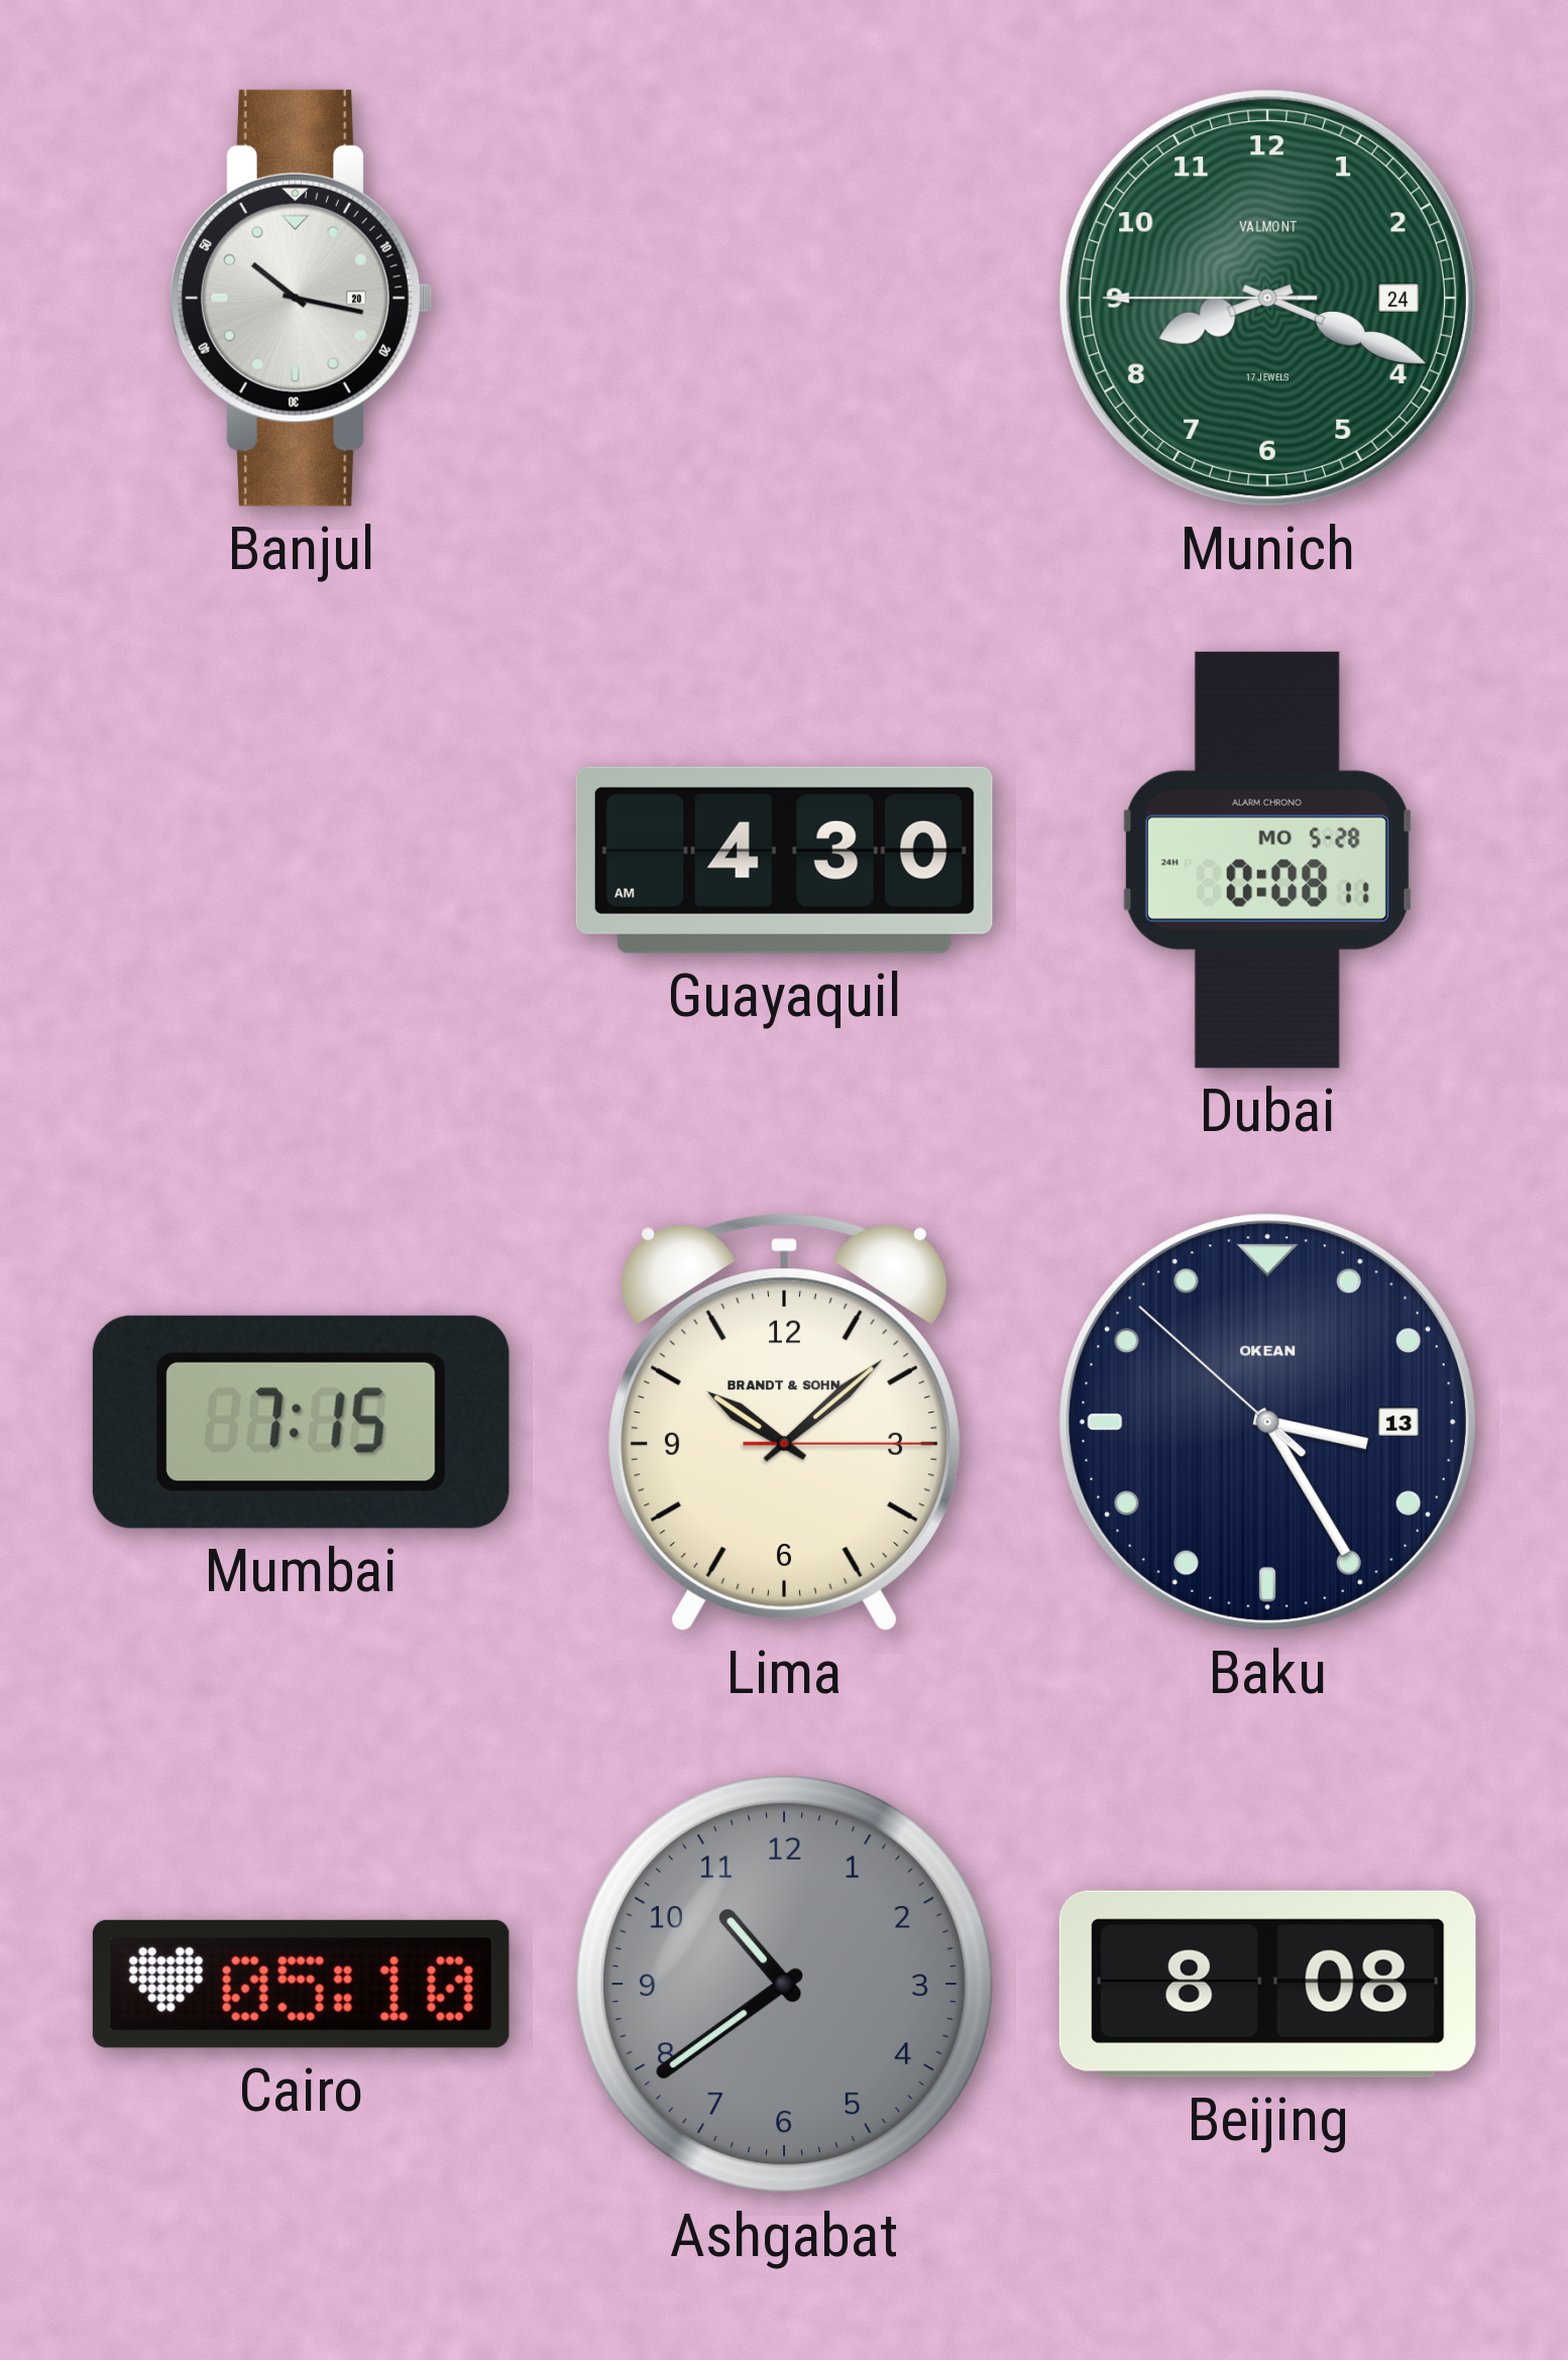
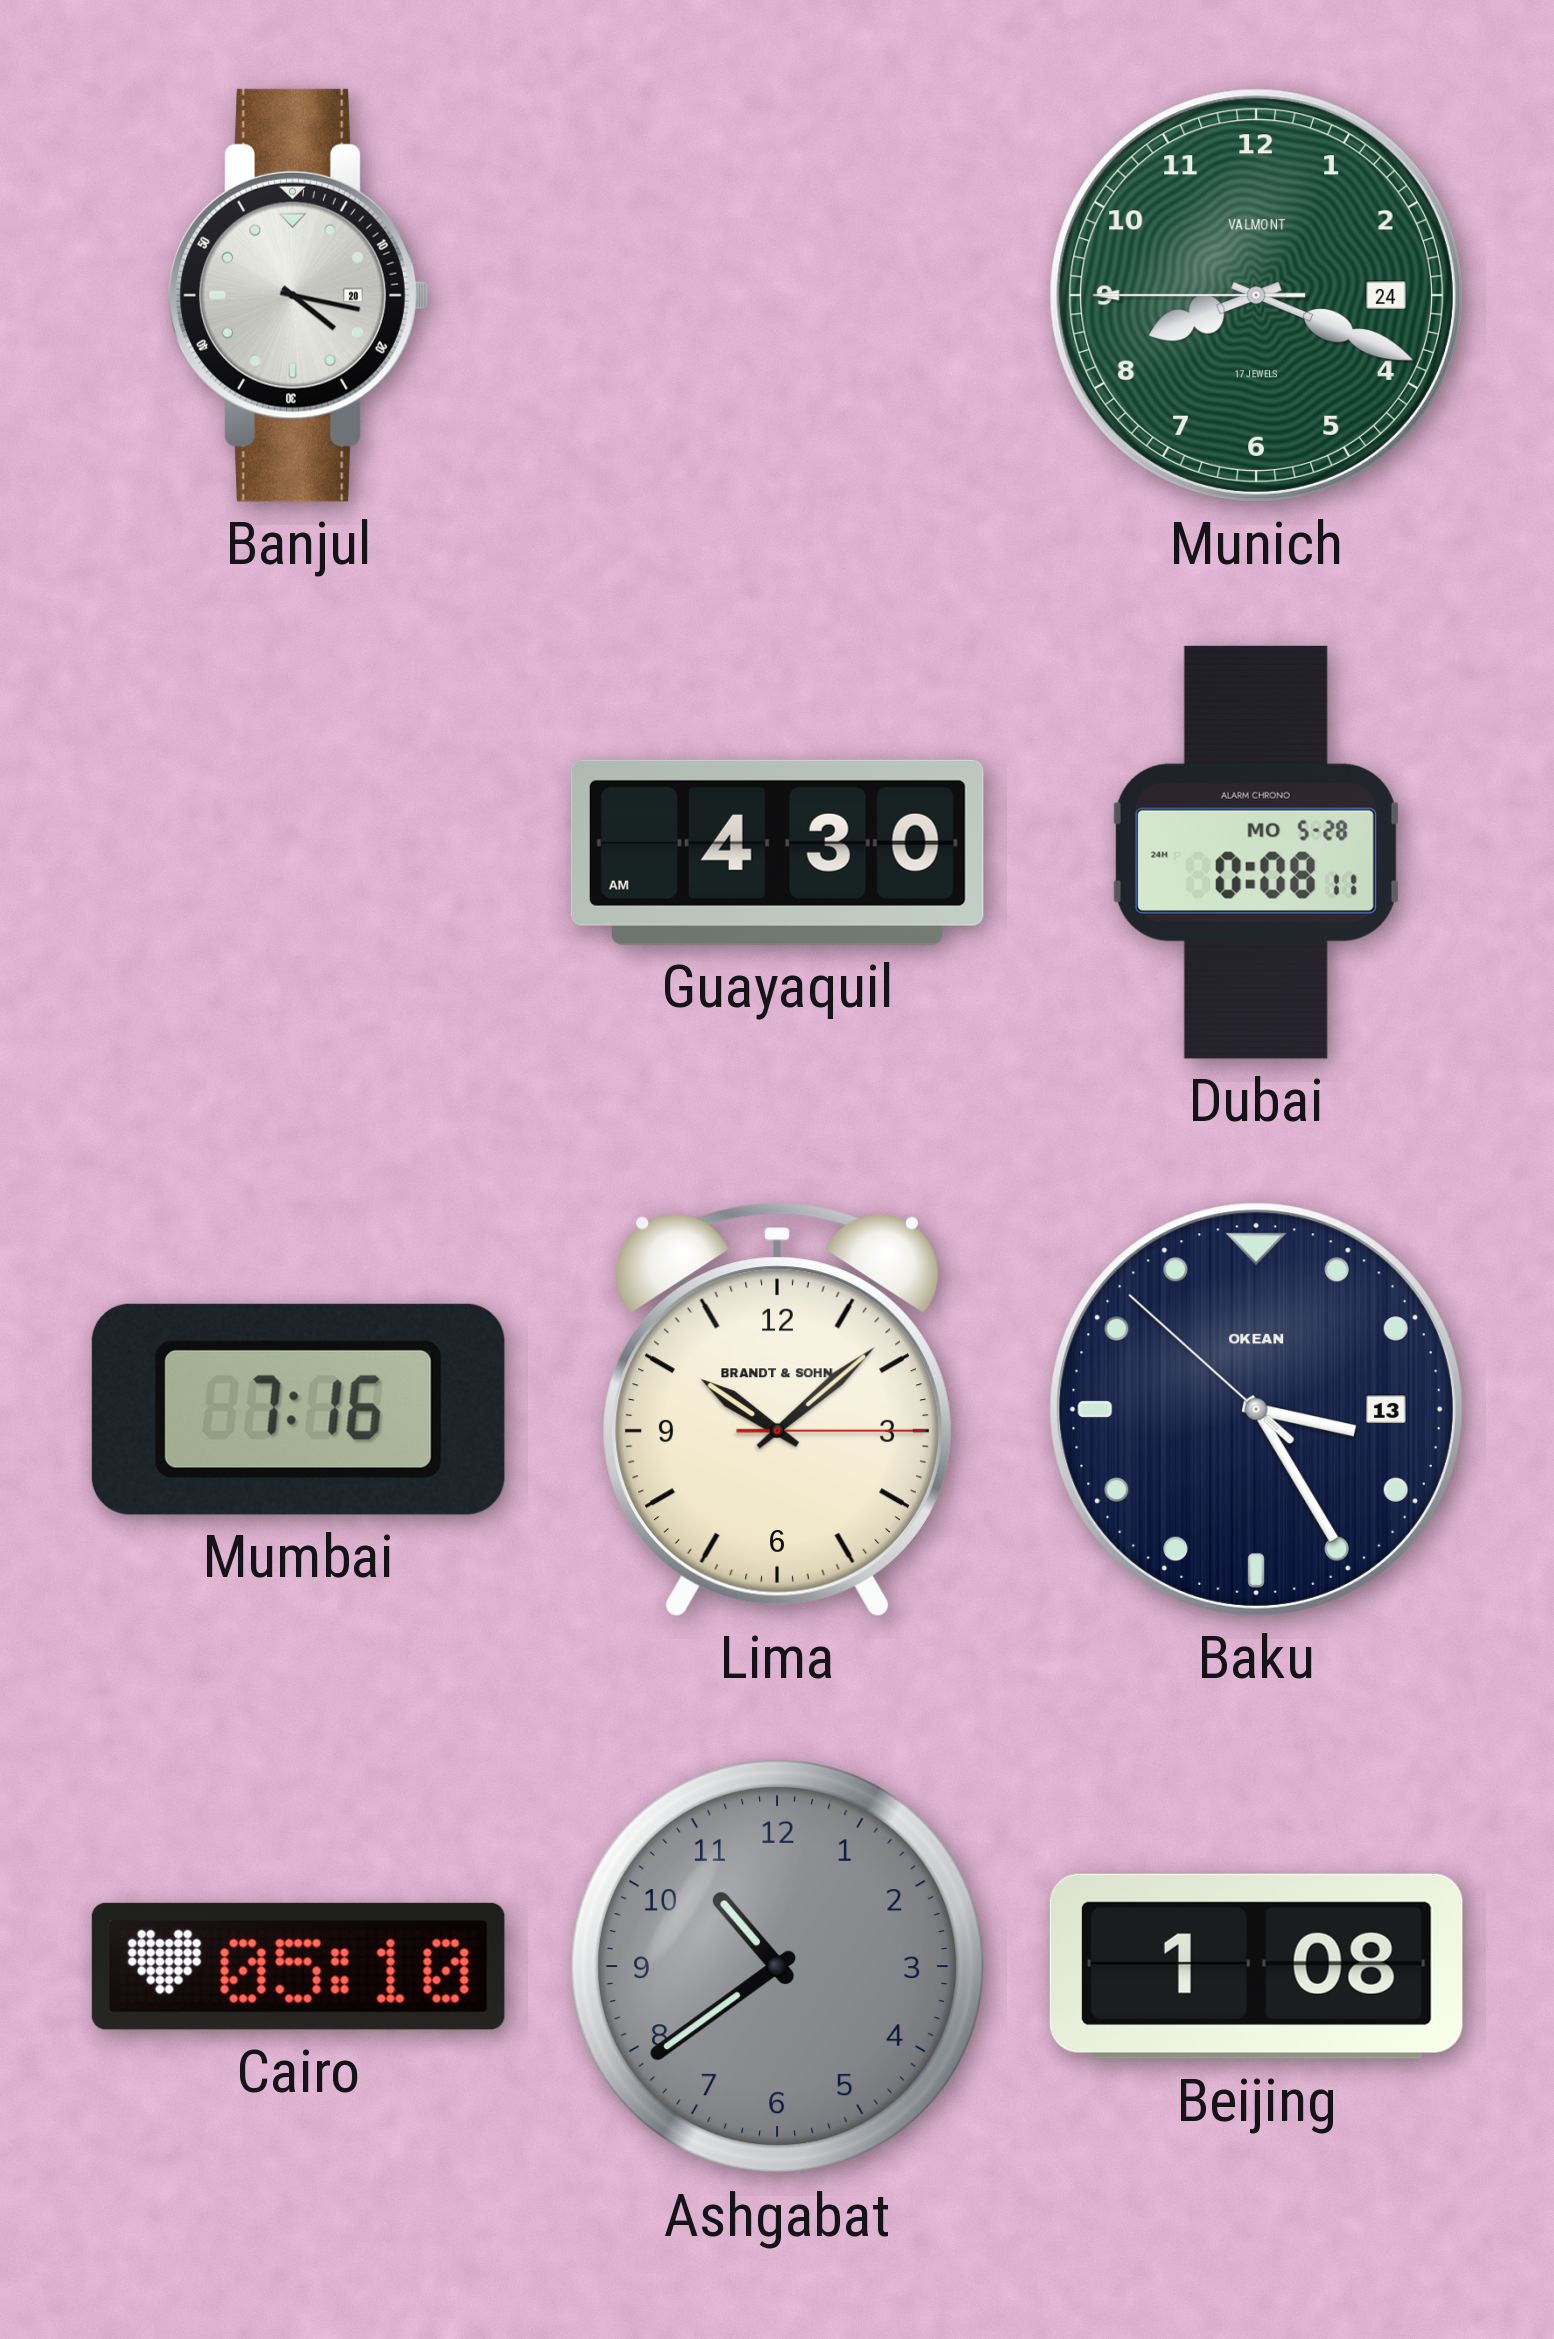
Banjul: 10:17 -> 4:17 (299, 295)
Mumbai: 7:15 -> 7:16 (298, 1409)
Beijing: 8:08 -> 1:08 (1256, 1966)
